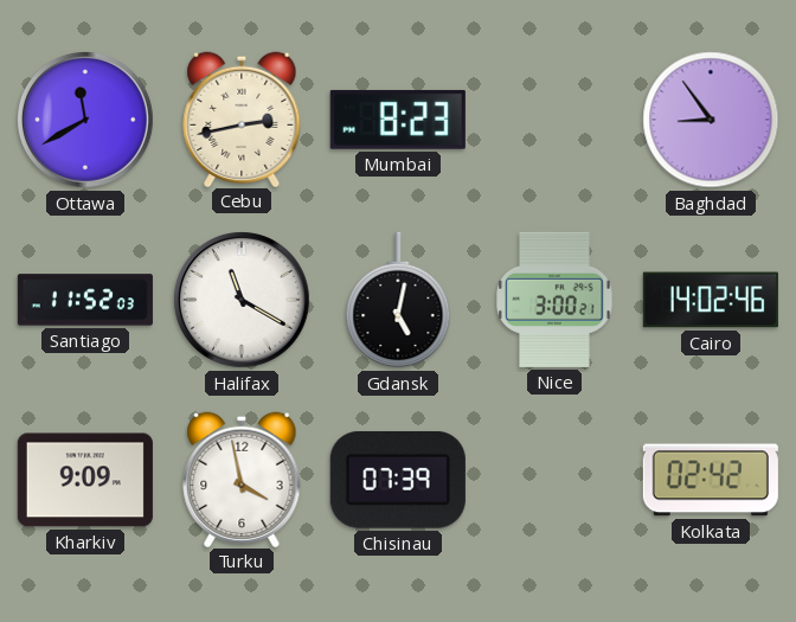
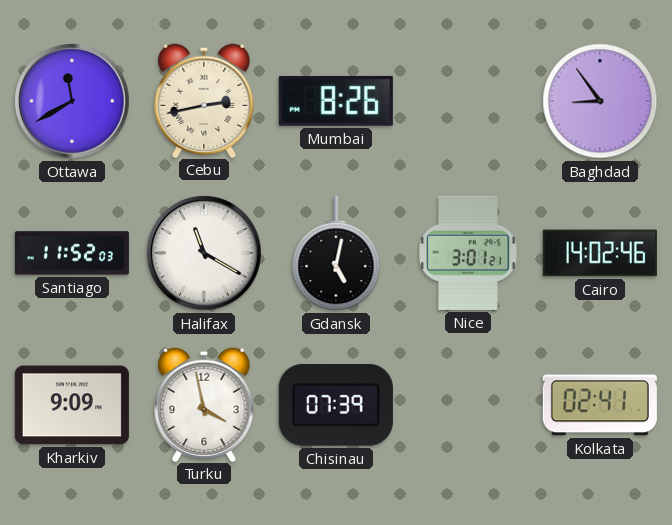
Mumbai: 8:23 -> 8:26 (336, 101)
Nice: 3:00 -> 3:01 (468, 253)
Kolkata: 02:42 -> 02:41 (600, 405)
